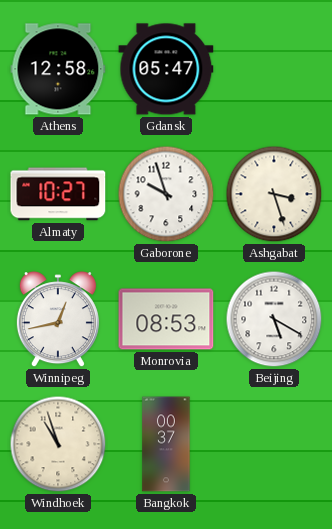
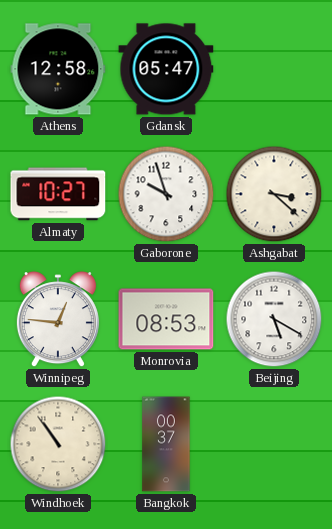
Ashgabat: 3:27 -> 3:22 (274, 194)
Winnipeg: 12:43 -> 12:46 (58, 320)
Windhoek: 10:57 -> 10:54 (58, 444)
